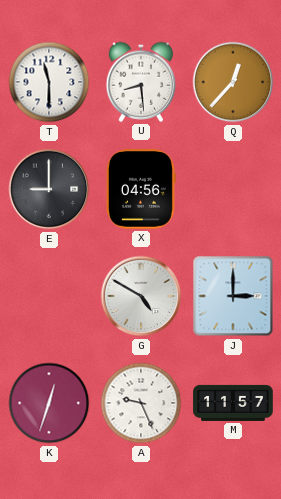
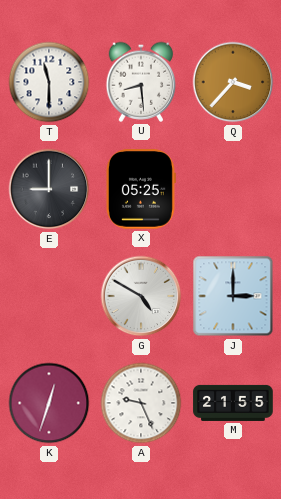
Q: 12:37 -> 3:37 (233, 82)
X: 04:56 -> 05:25 (141, 189)
M: 11:57 -> 21:55 (233, 403)
